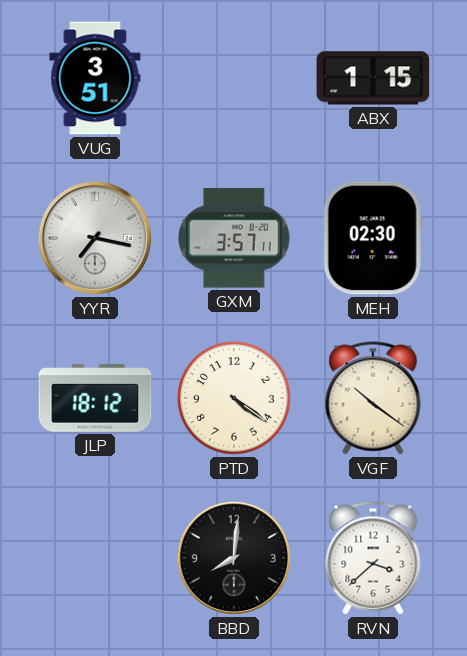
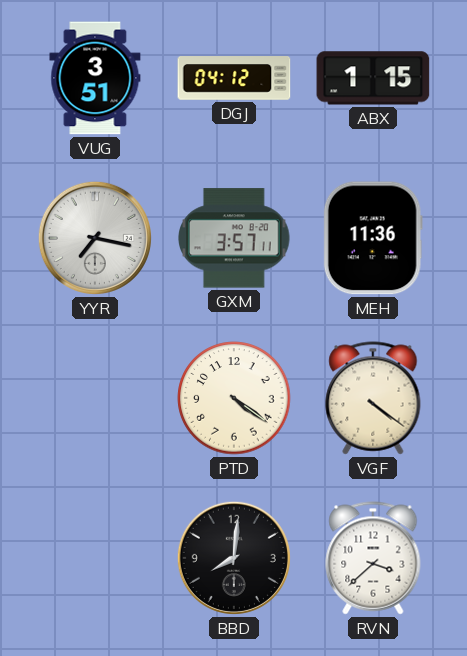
DGJ: none -> 04:12 (234, 78)
MEH: 02:30 -> 11:36 (373, 238)
JLP: 18:12 -> none (95, 398)
VGF: 10:21 -> 4:21 (373, 398)
